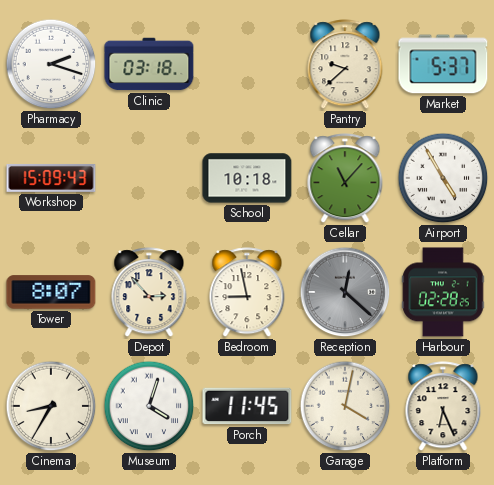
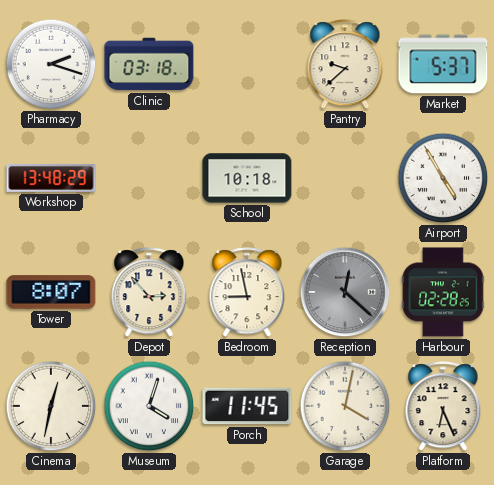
Workshop: 15:09 -> 13:48 (51, 178)
Cellar: 11:07 -> none (345, 179)
Cinema: 8:35 -> 12:32 (51, 406)
